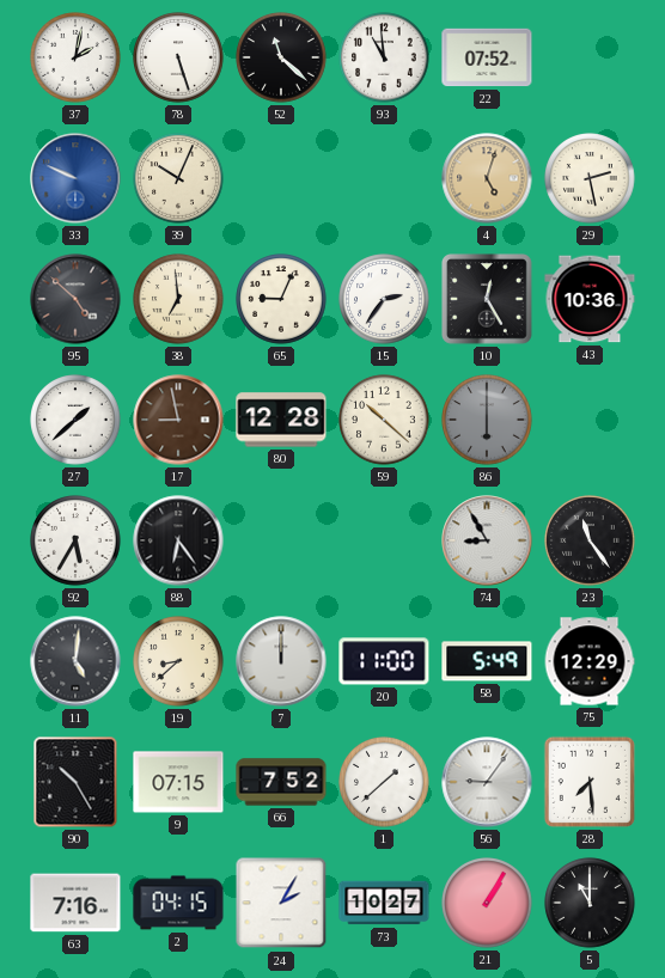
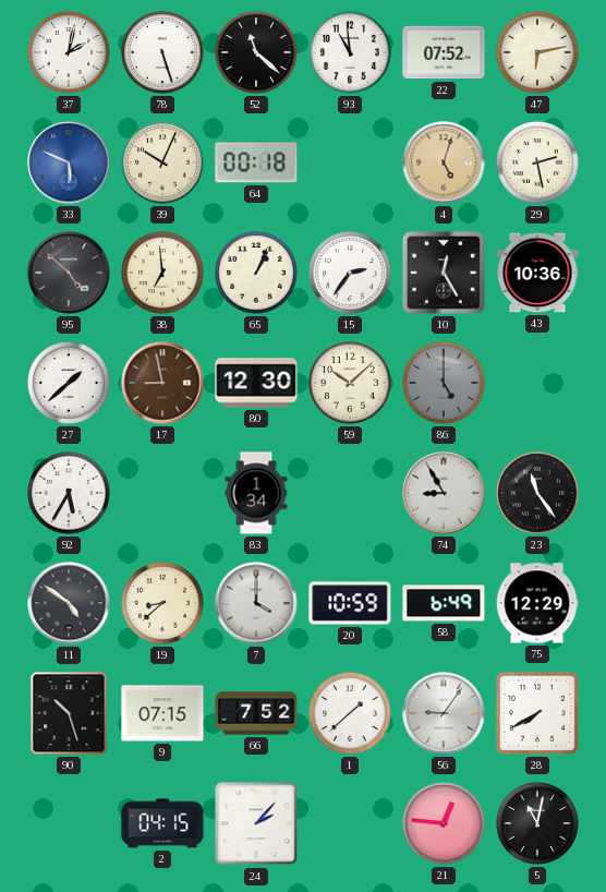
47: none -> 6:13 (537, 52)
33: 9:49 -> 5:49 (69, 162)
64: none -> 00:18 (256, 162)
65: 9:04 -> 1:04 (256, 273)
80: 12:28 -> 12:30 (256, 383)
59: 10:22 -> 10:08 (350, 383)
86: 6:00 -> 5:00 (444, 383)
88: 6:24 -> none (178, 540)
83: none -> 1:34 (256, 493)
11: 5:01 -> 4:51 (69, 603)
7: 12:00 -> 4:00 (256, 603)
20: 11:00 -> 10:59 (350, 603)
58: 5:49 -> 6:49 (444, 603)
90: 10:25 -> 10:27 (69, 713)
28: 7:29 -> 7:40 (537, 713)
63: 7:16 -> none (75, 903)
24: 2:05 -> 2:07 (256, 823)
73: 10:27 -> none (384, 903)
21: 1:05 -> 12:46 (444, 823)
5: 11:00 -> 11:02 (537, 823)
